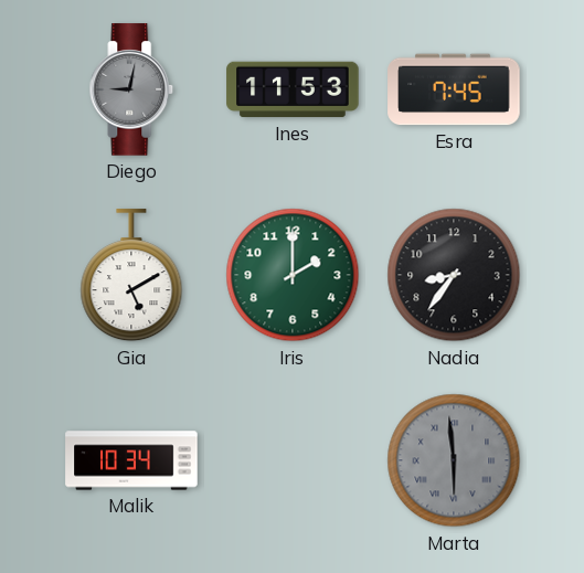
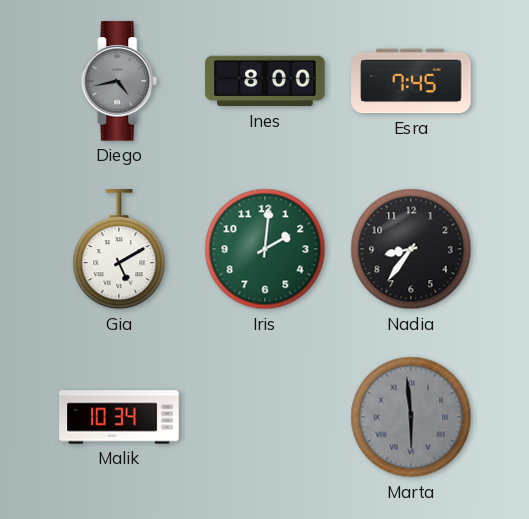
Diego: 9:02 -> 4:43 (119, 81)
Ines: 11:53 -> 8:00 (265, 81)
Iris: 2:00 -> 2:01 (265, 249)
